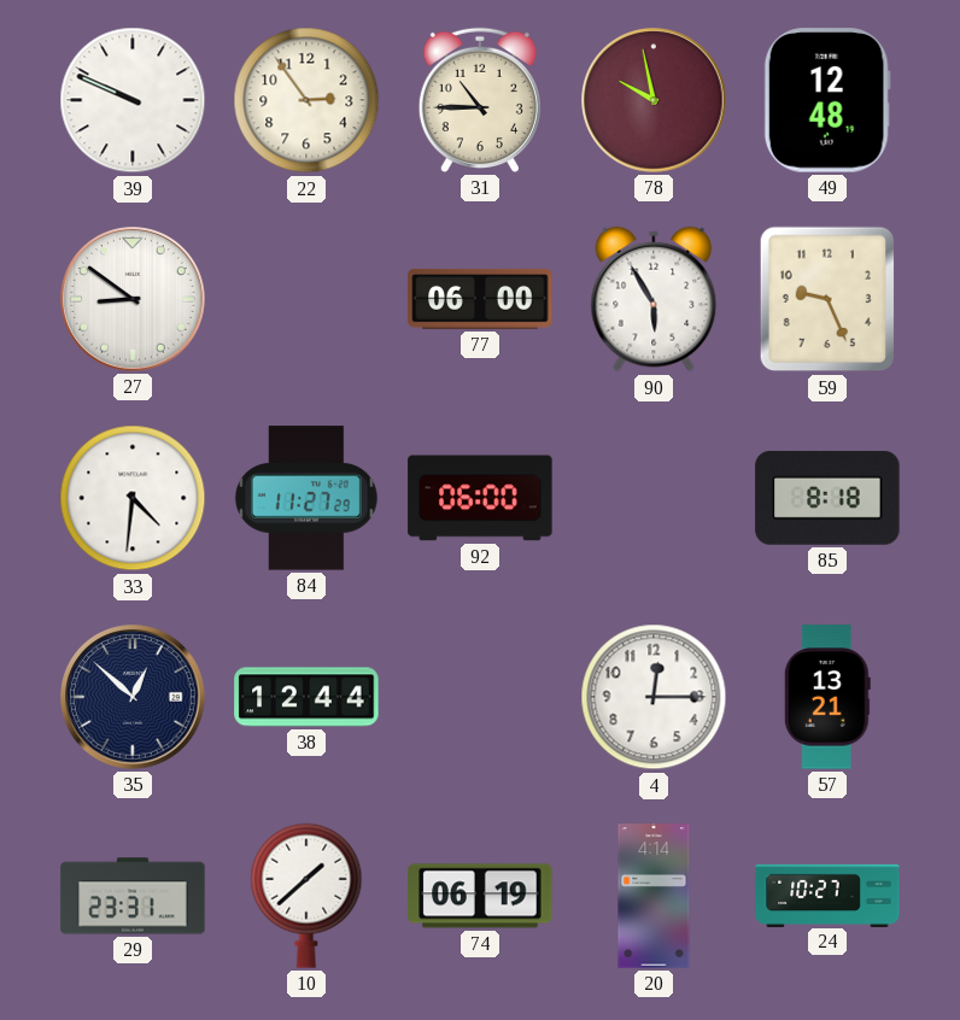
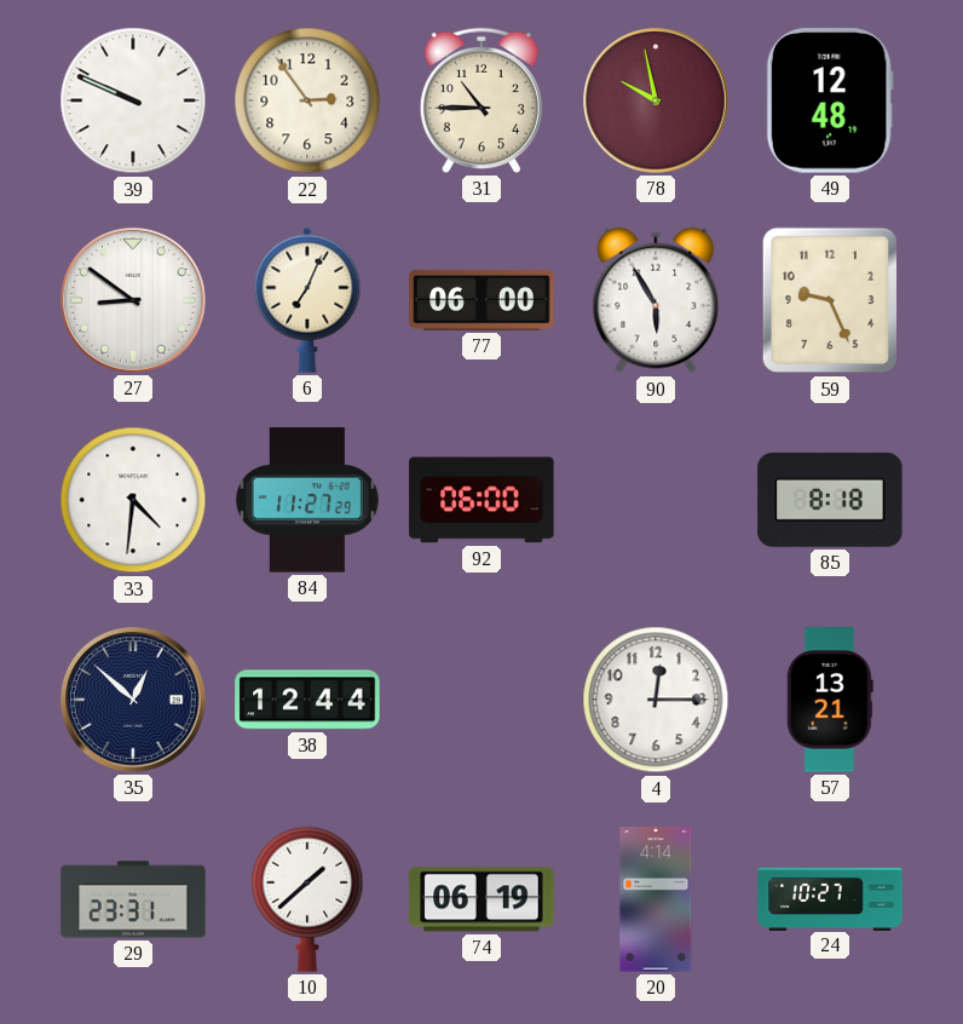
6: none -> 7:04 (307, 300)
